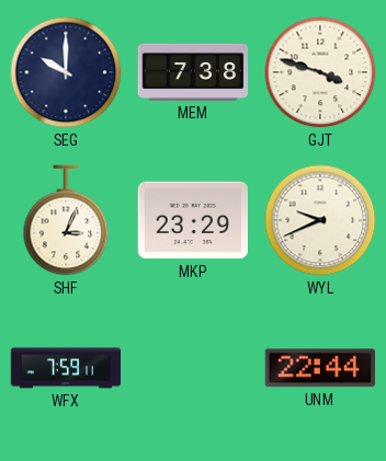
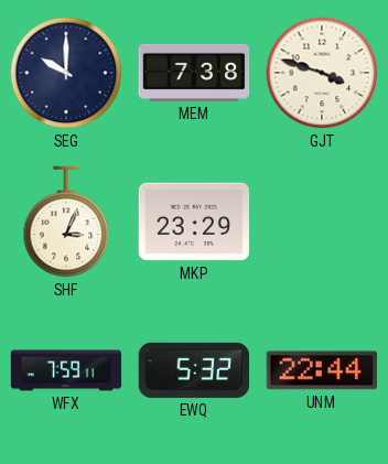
WYL: 9:41 -> none (320, 220)
EWQ: none -> 5:32 (193, 370)
